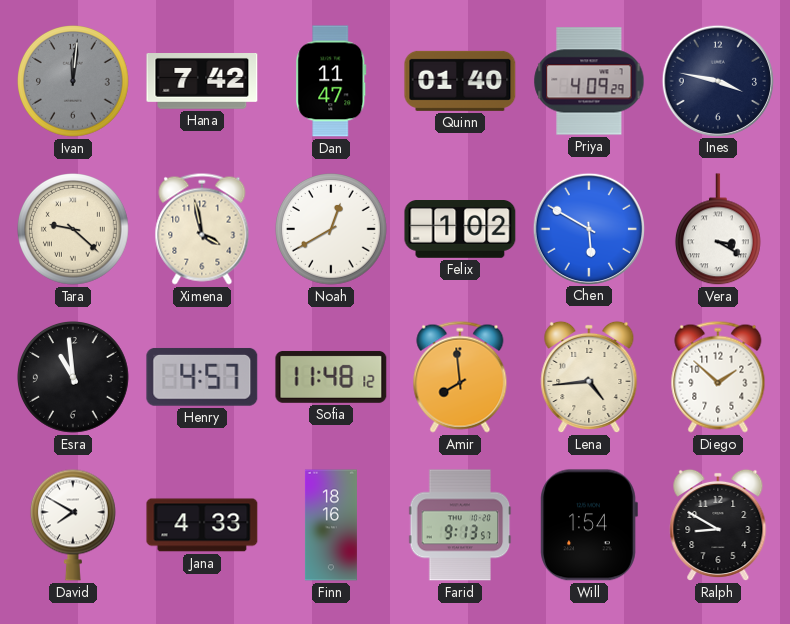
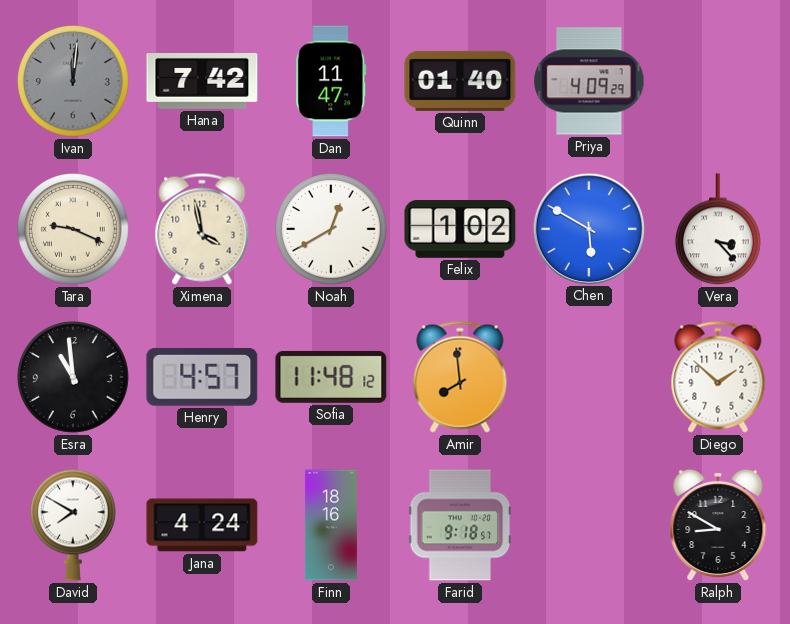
Ines: 3:47 -> none (717, 80)
Tara: 9:22 -> 9:19 (74, 230)
Vera: 3:20 -> 3:23 (718, 230)
Lena: 4:44 -> none (589, 377)
Jana: 4:33 -> 4:24 (202, 525)
Farid: 9:13 -> 9:18 (460, 525)
Will: 1:54 -> none (589, 525)
